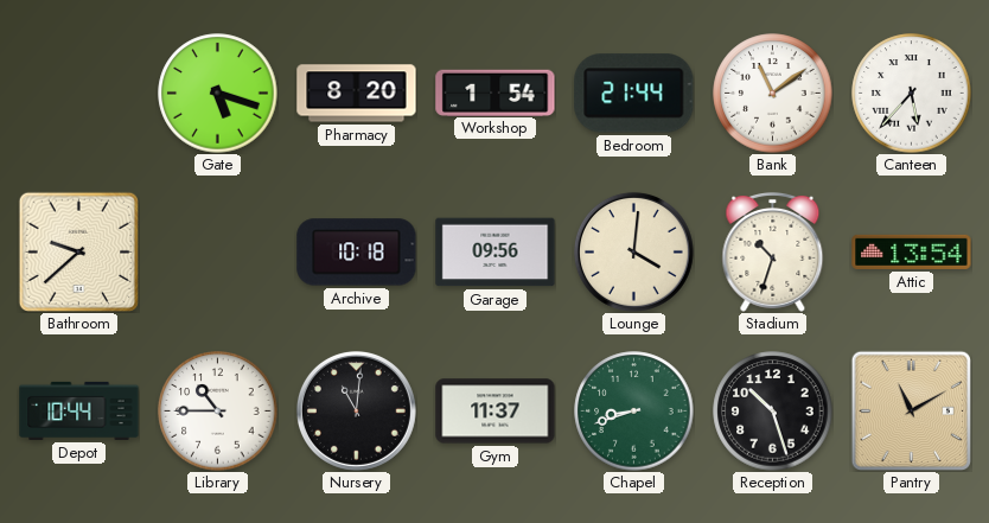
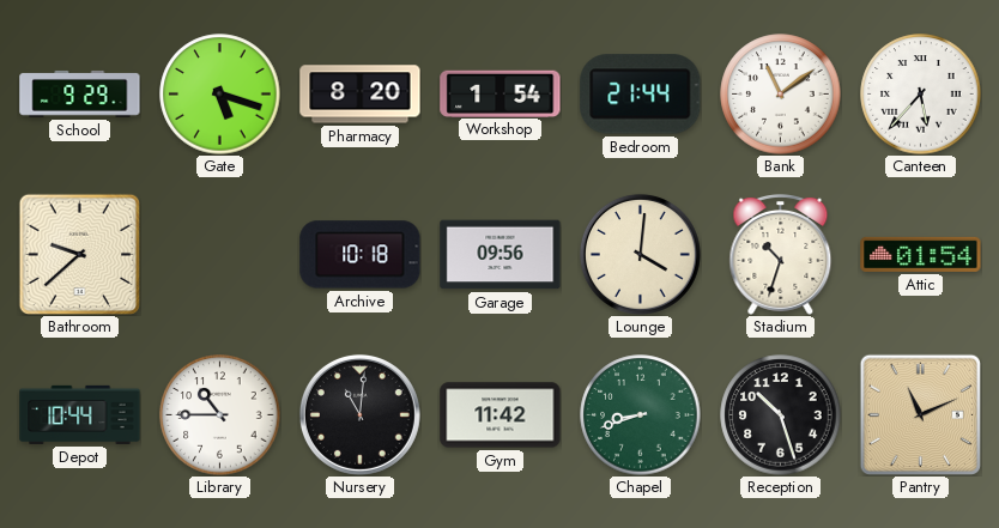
School: none -> 9:29 (80, 93)
Attic: 13:54 -> 01:54 (921, 254)
Gym: 11:37 -> 11:42 (501, 415)
Pantry: 11:10 -> 11:11 (920, 414)
